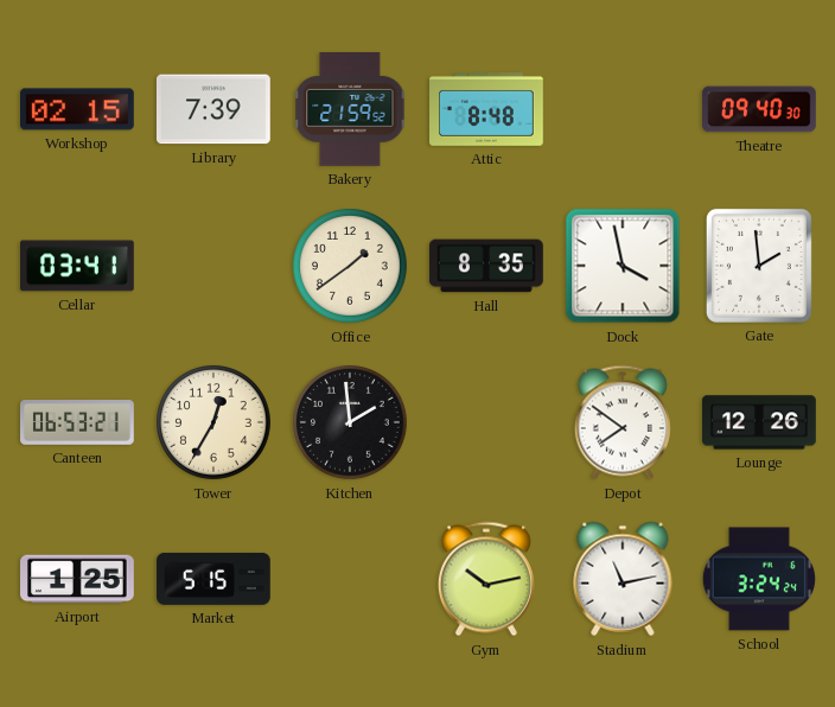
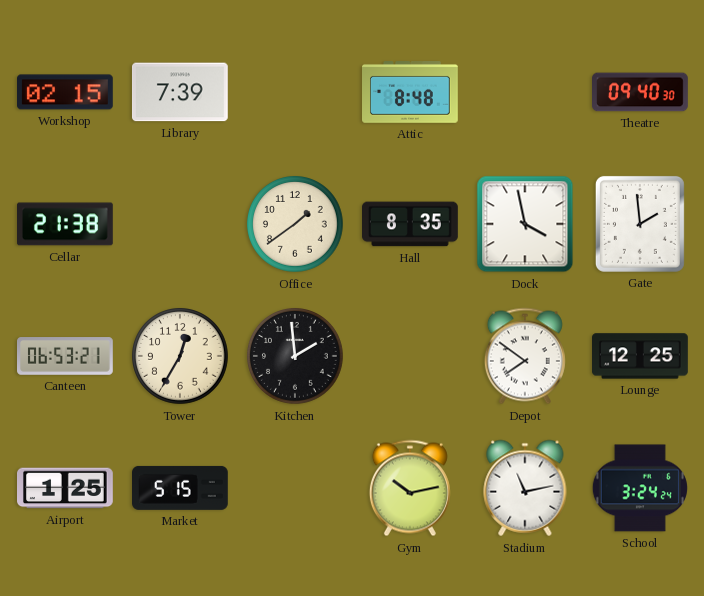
Bakery: 21:59 -> none (350, 109)
Cellar: 03:41 -> 21:38 (66, 224)
Lounge: 12:26 -> 12:25 (641, 356)
